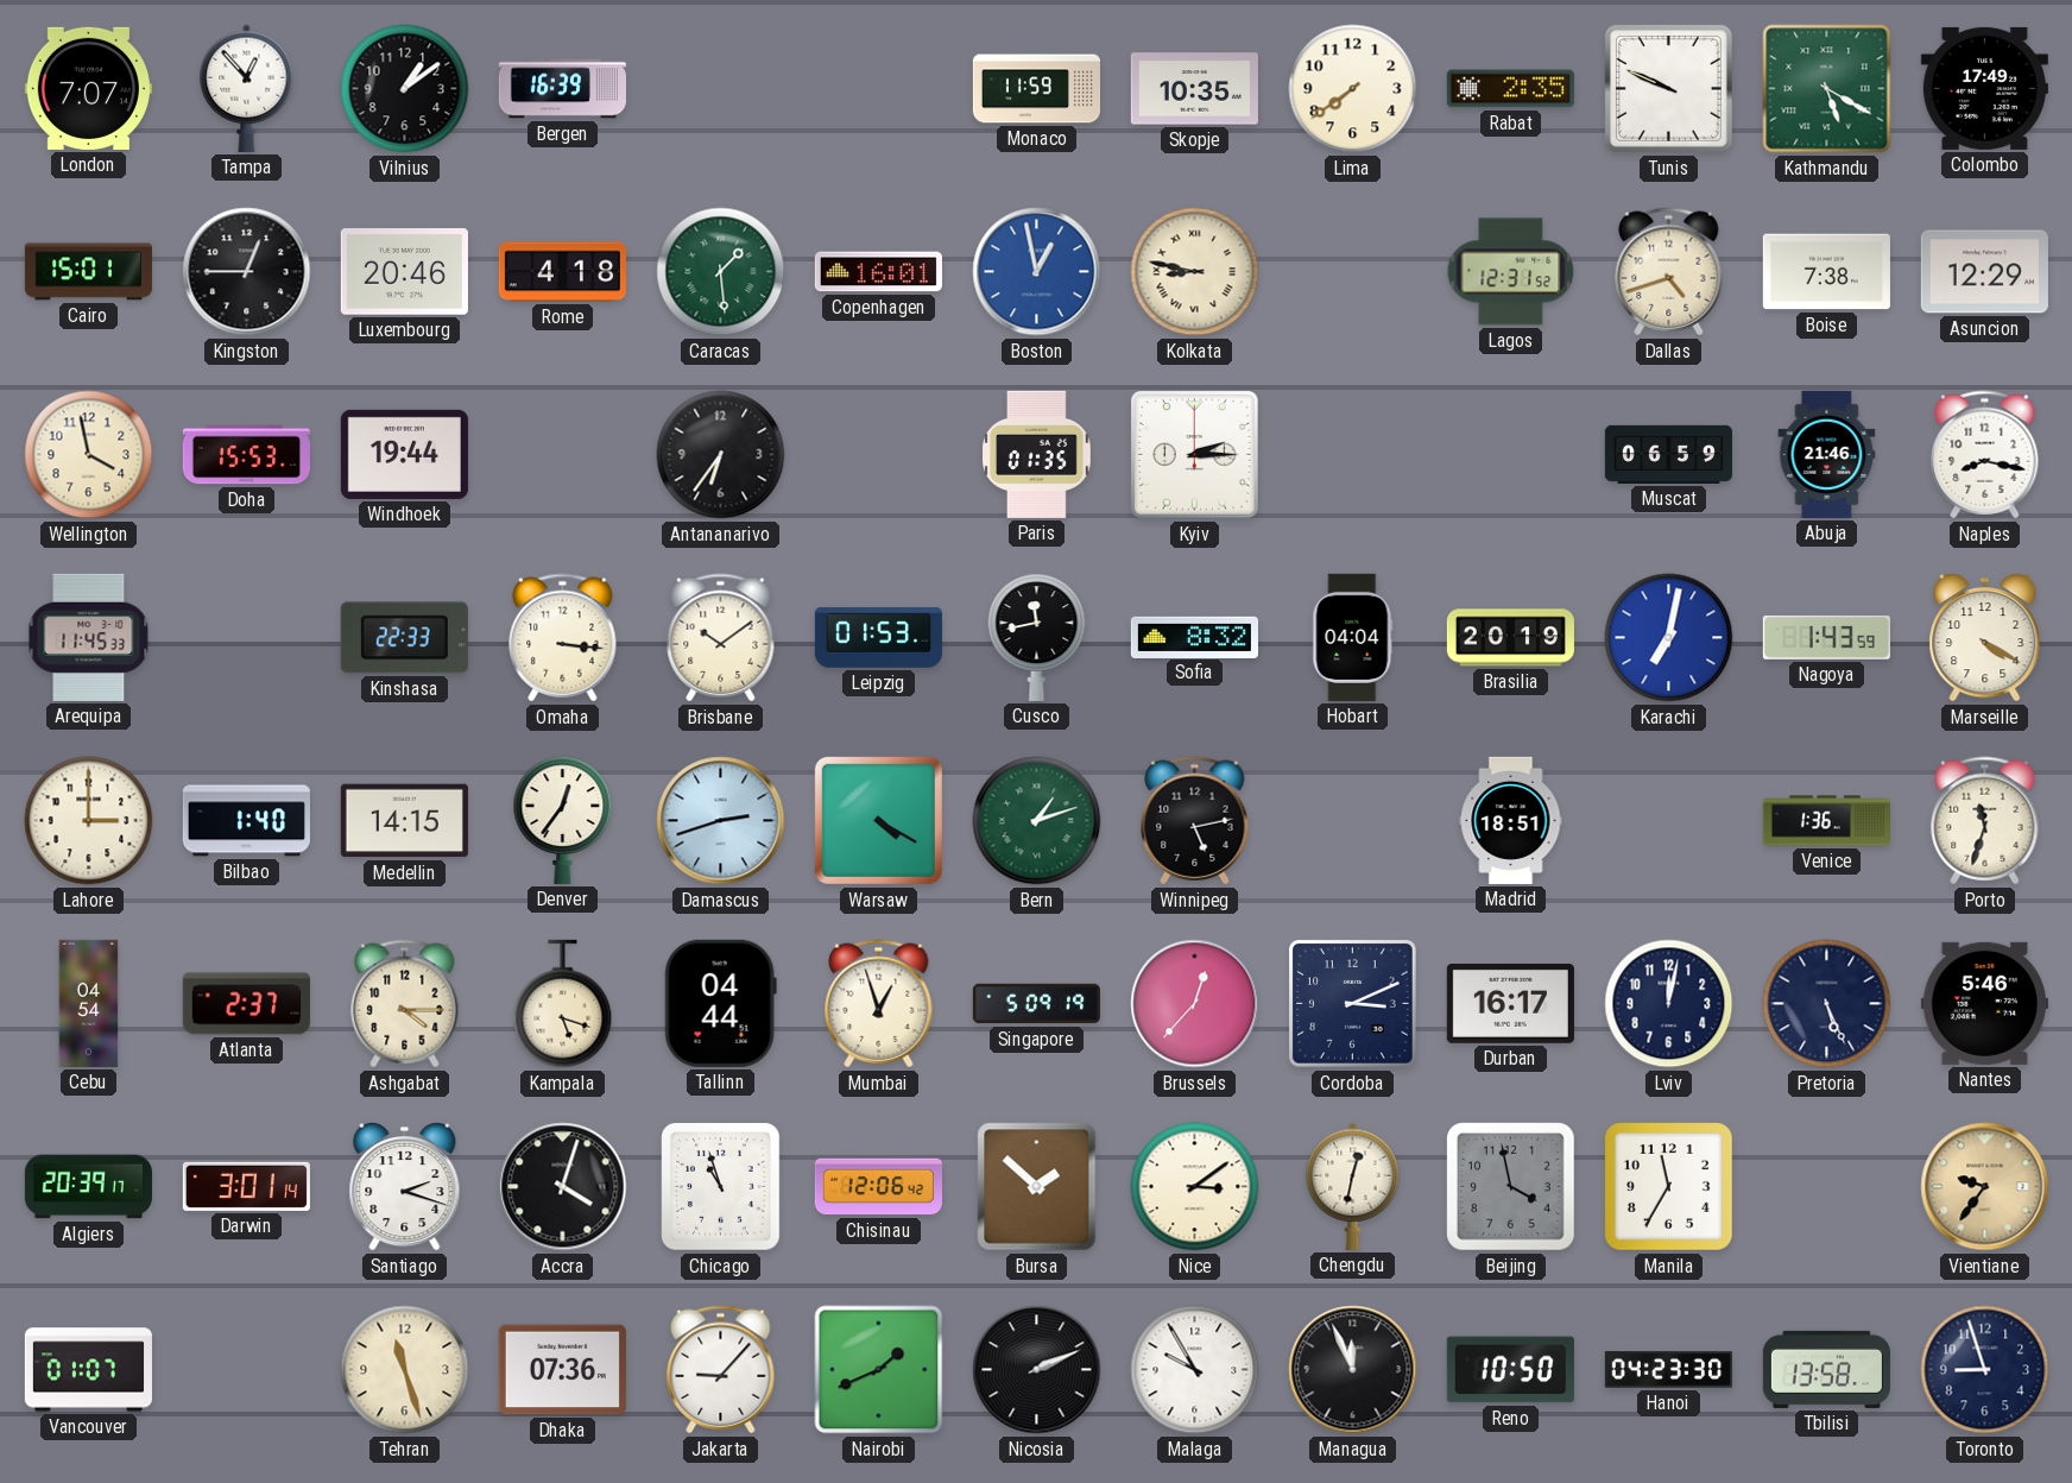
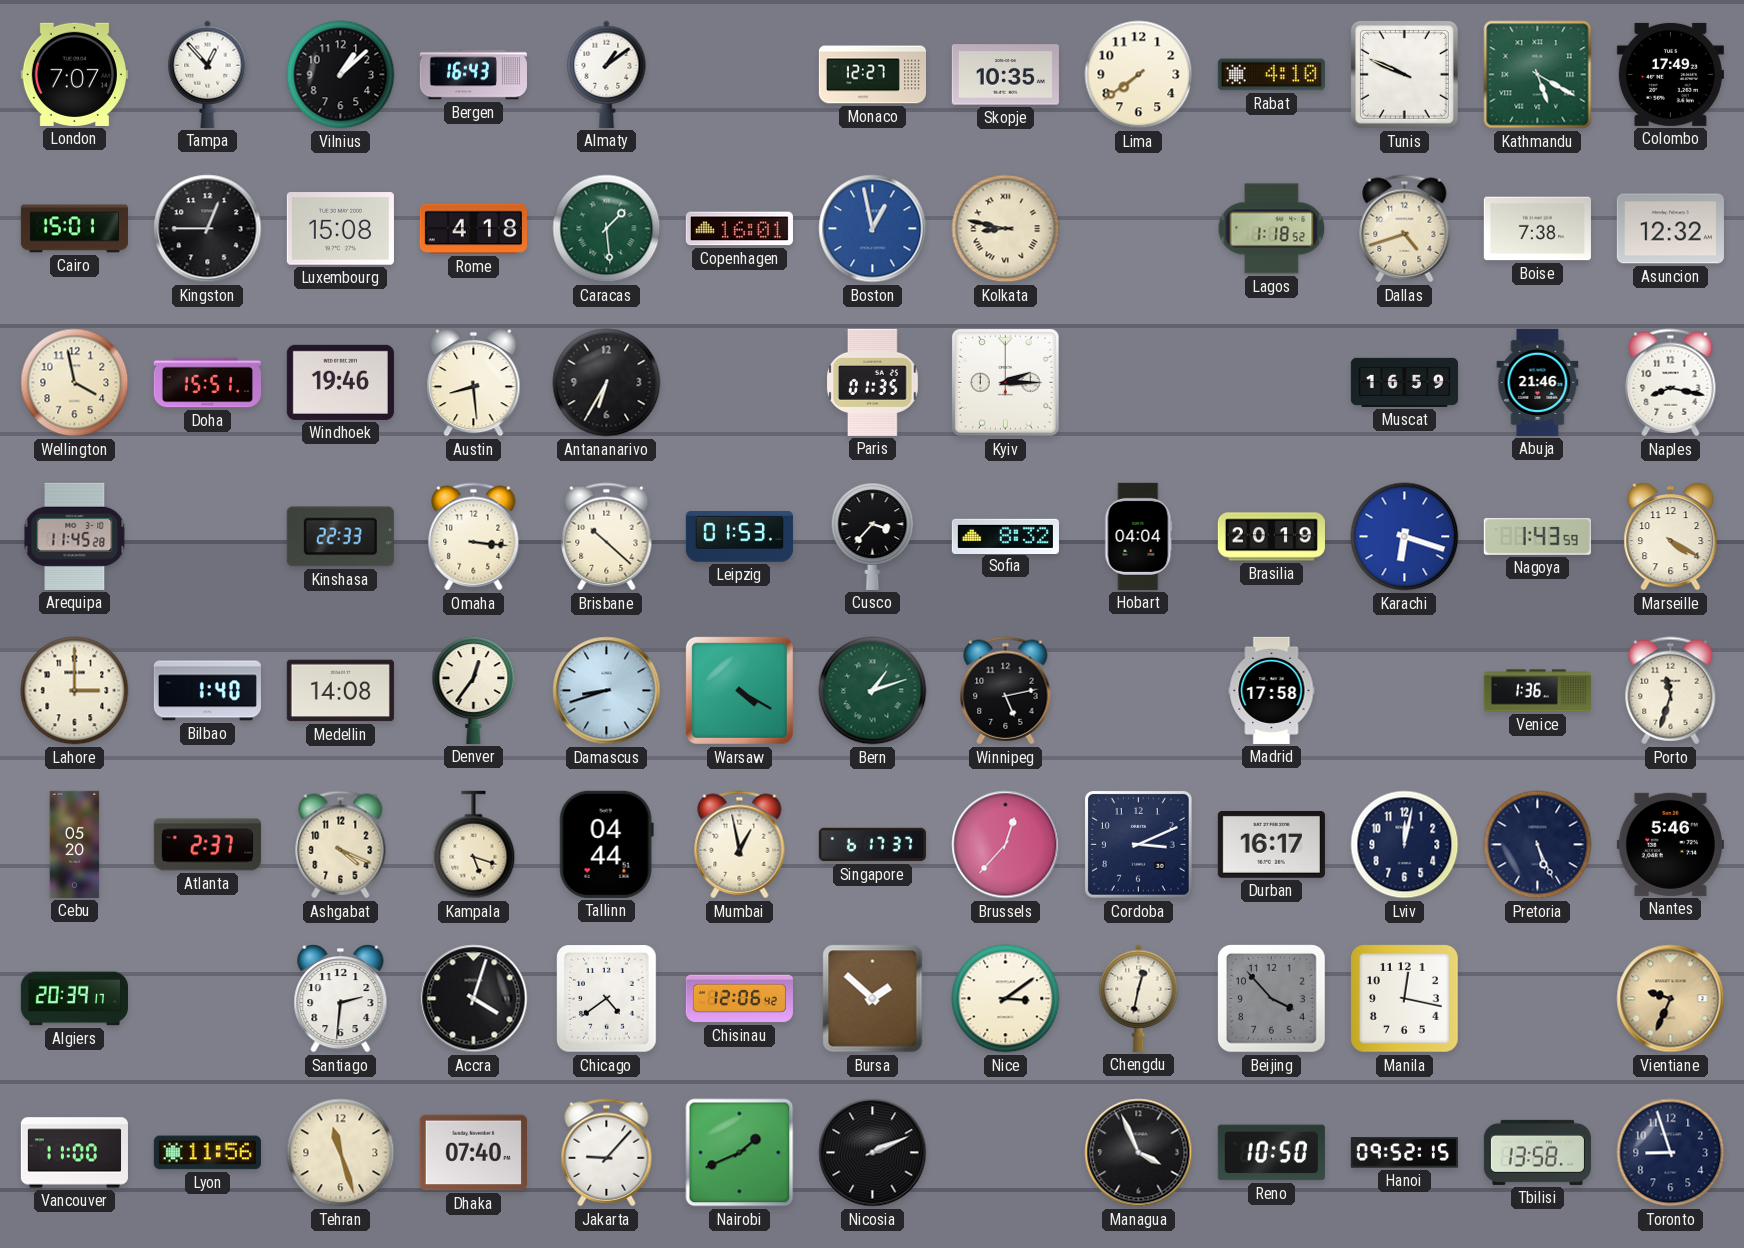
Vilnius: 1:09 -> 1:08 (341, 75)
Bergen: 16:39 -> 16:43 (473, 75)
Almaty: none -> 1:09 (607, 74)
Monaco: 11:59 -> 12:27 (872, 75)
Rabat: 2:35 -> 4:10 (1271, 75)
Luxembourg: 20:46 -> 15:08 (340, 229)
Lagos: 12:31 -> 1:18 (1272, 229)
Asuncion: 12:29 -> 12:32 (1670, 229)
Doha: 15:53 -> 15:51 (207, 383)
Windhoek: 19:44 -> 19:46 (340, 382)
Austin: none -> 8:29 (474, 383)
Antananarivo: 6:36 -> 6:35 (607, 383)
Muscat: 06:59 -> 16:59 (1404, 382)
Arequipa: 11:45:33 -> 11:45:28 (75, 536)
Brisbane: 10:09 -> 10:22 (607, 537)
Cusco: 11:43 -> 3:37 (873, 536)
Karachi: 7:02 -> 6:18 (1405, 537)
Medellin: 14:15 -> 14:08 (340, 691)
Damascus: 2:42 -> 8:42 (607, 691)
Madrid: 18:51 -> 17:58 (1272, 690)
Cebu: 04:54 -> 05:20 (75, 844)
Ashgabat: 4:15 -> 4:19 (341, 845)
Mumbai: 12:57 -> 12:58 (740, 845)
Singapore: 5:09 -> 6:17 (872, 845)
Darwin: 3:01 -> none (246, 1186)
Santiago: 2:18 -> 2:31 (341, 999)
Chicago: 10:57 -> 4:39 (607, 999)
Beijing: 3:58 -> 3:53 (1272, 999)
Manila: 11:35 -> 12:17 (1405, 999)
Vientiane: 9:36 -> 9:34 (1671, 999)
Vancouver: 01:07 -> 11:00 (74, 1153)
Lyon: none -> 11:56 (207, 1153)
Dhaka: 07:36 -> 07:40 (473, 1153)
Malaga: 9:55 -> none (1195, 1370)
Managua: 11:56 -> 3:56 (1139, 1153)
Hanoi: 04:23 -> 09:52 (1404, 1153)
